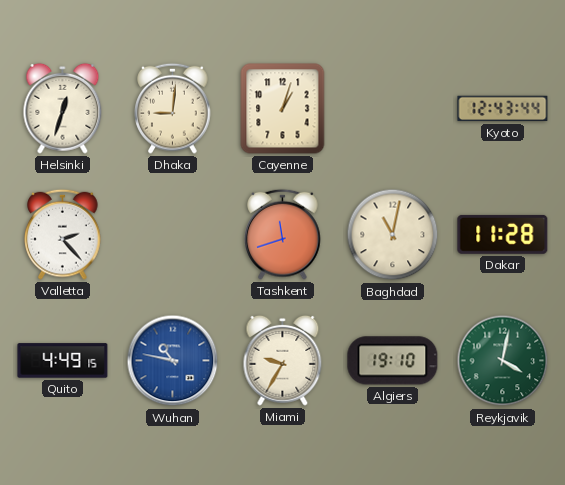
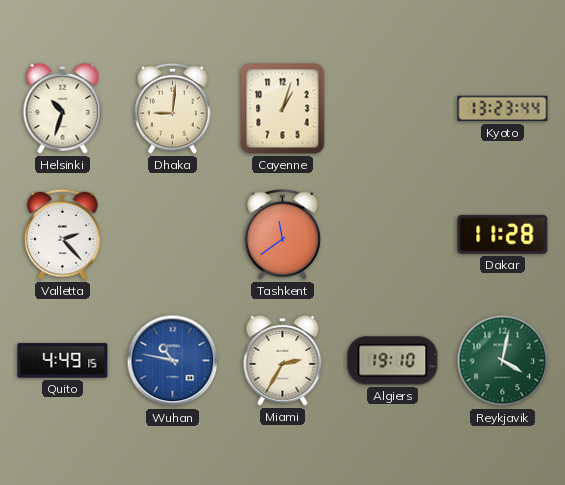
Helsinki: 12:33 -> 10:33 (63, 108)
Kyoto: 12:43 -> 13:23 (503, 109)
Tashkent: 11:42 -> 11:39 (283, 234)
Baghdad: 11:02 -> none (393, 235)
Miami: 9:35 -> 2:35 (283, 360)
